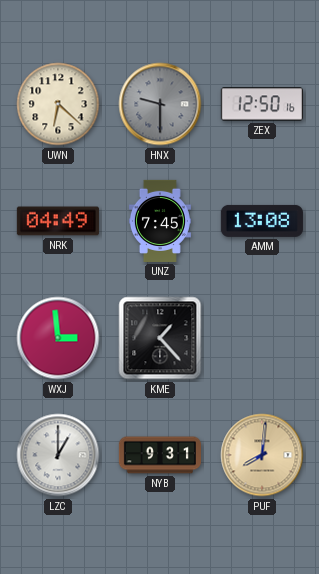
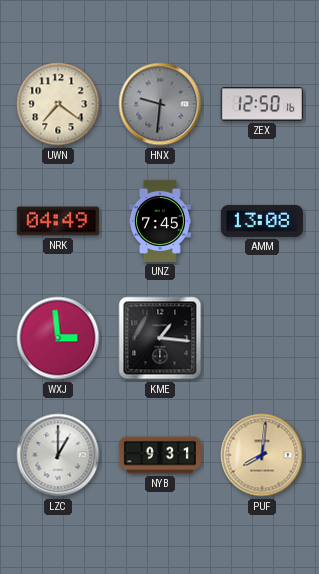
UWN: 6:22 -> 7:21 (58, 104)
HNX: 9:30 -> 9:31 (160, 104)
KME: 1:23 -> 1:16 (160, 338)
